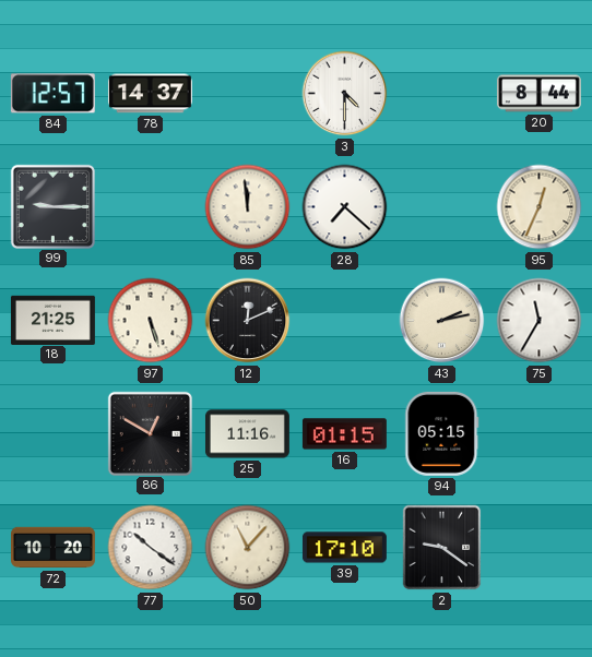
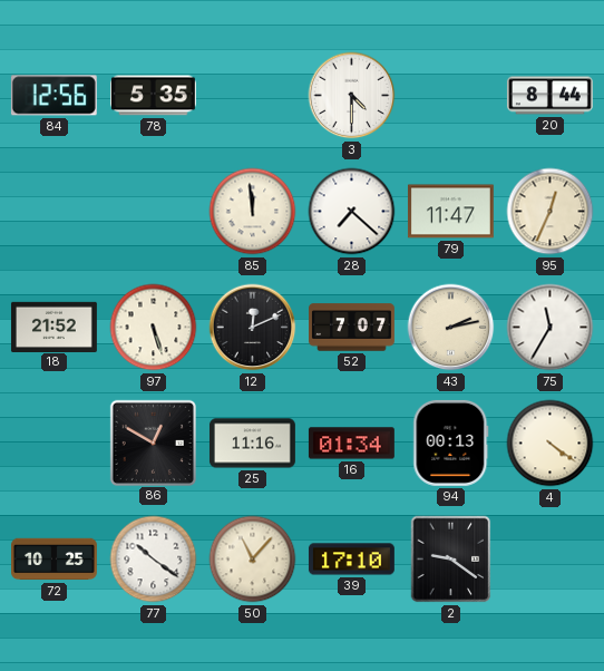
84: 12:57 -> 12:56 (53, 96)
78: 14:37 -> 5:35 (153, 96)
99: 9:15 -> none (52, 206)
79: none -> 11:47 (450, 212)
18: 21:25 -> 21:52 (53, 327)
52: none -> 7:07 (352, 328)
16: 01:15 -> 01:34 (351, 444)
94: 05:15 -> 00:13 (451, 443)
4: none -> 4:21 (551, 444)
72: 10:20 -> 10:25 (55, 560)
